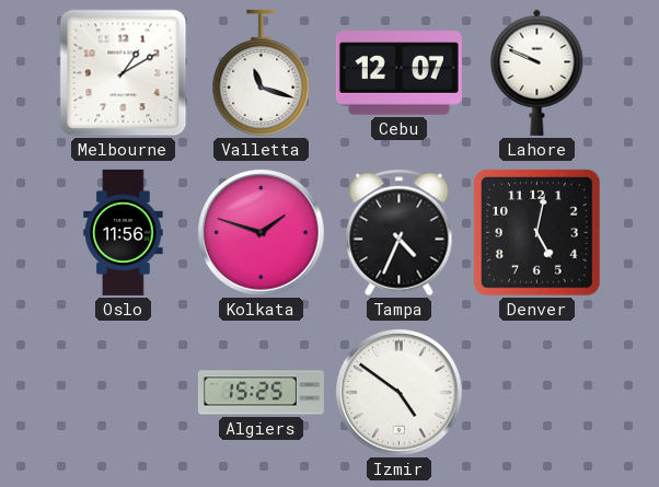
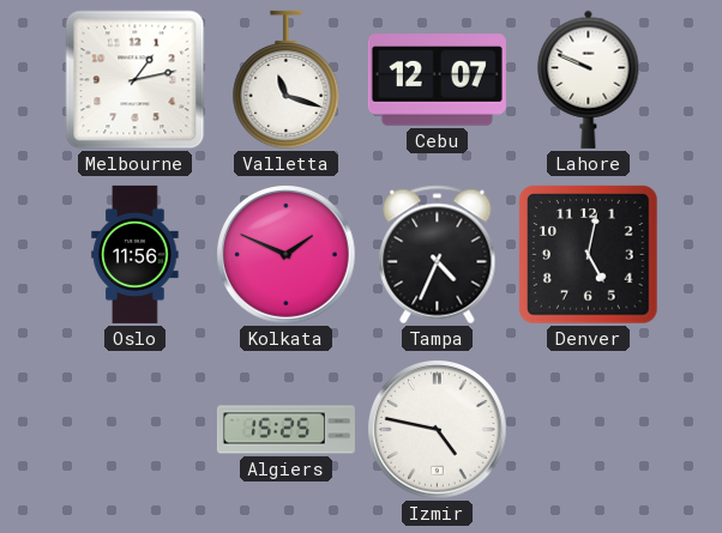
Melbourne: 1:10 -> 1:13 (136, 80)
Kolkata: 1:48 -> 1:49 (287, 255)
Izmir: 4:51 -> 4:47 (438, 430)
